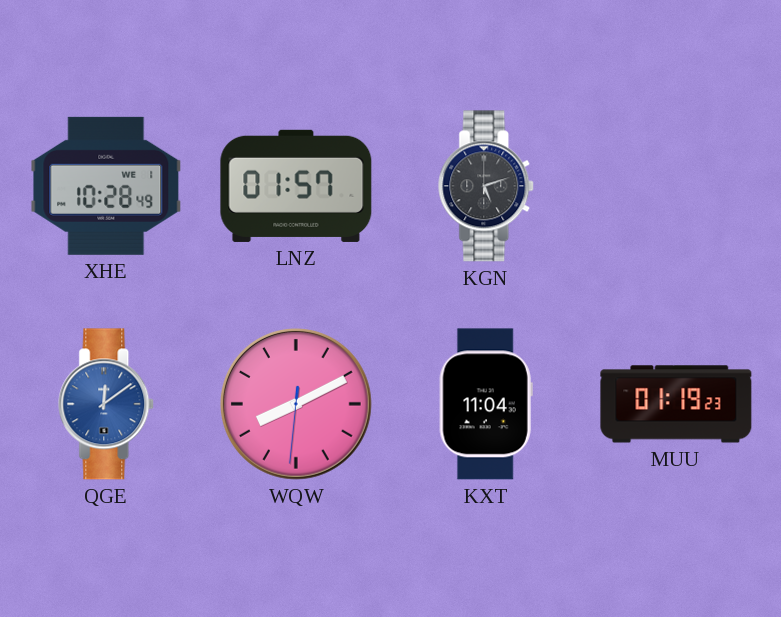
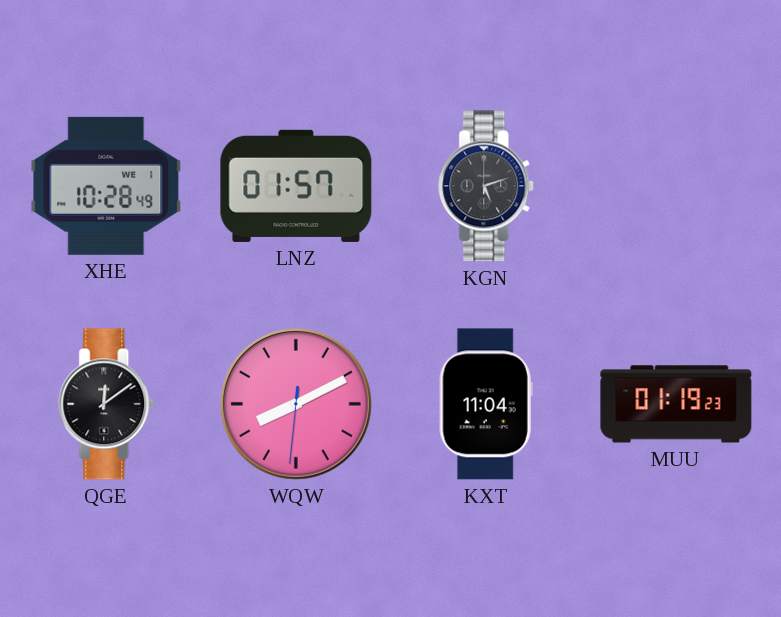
QGE dial: blue -> black (107, 404)
